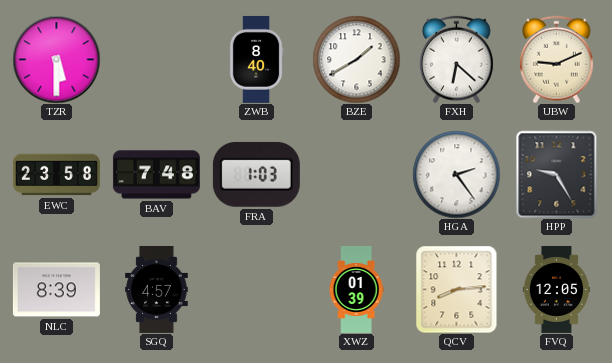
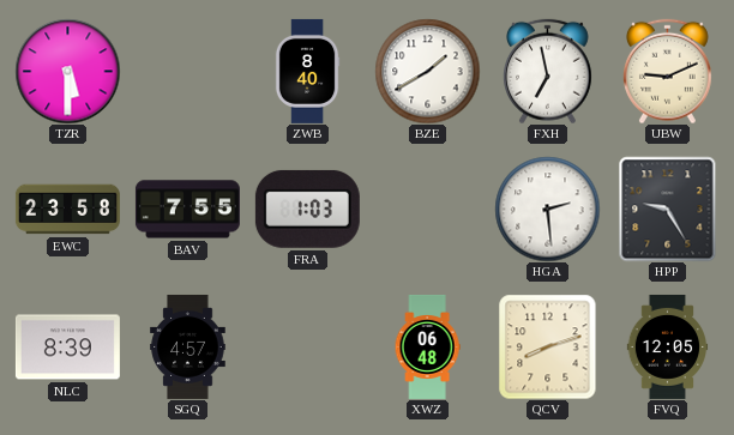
FXH: 6:22 -> 6:58 (548, 71)
BAV: 7:48 -> 7:55 (187, 210)
HGA: 2:24 -> 2:29 (547, 209)
XWZ: 01:39 -> 06:48 (427, 346)
QCV: 8:14 -> 8:12 (548, 346)
